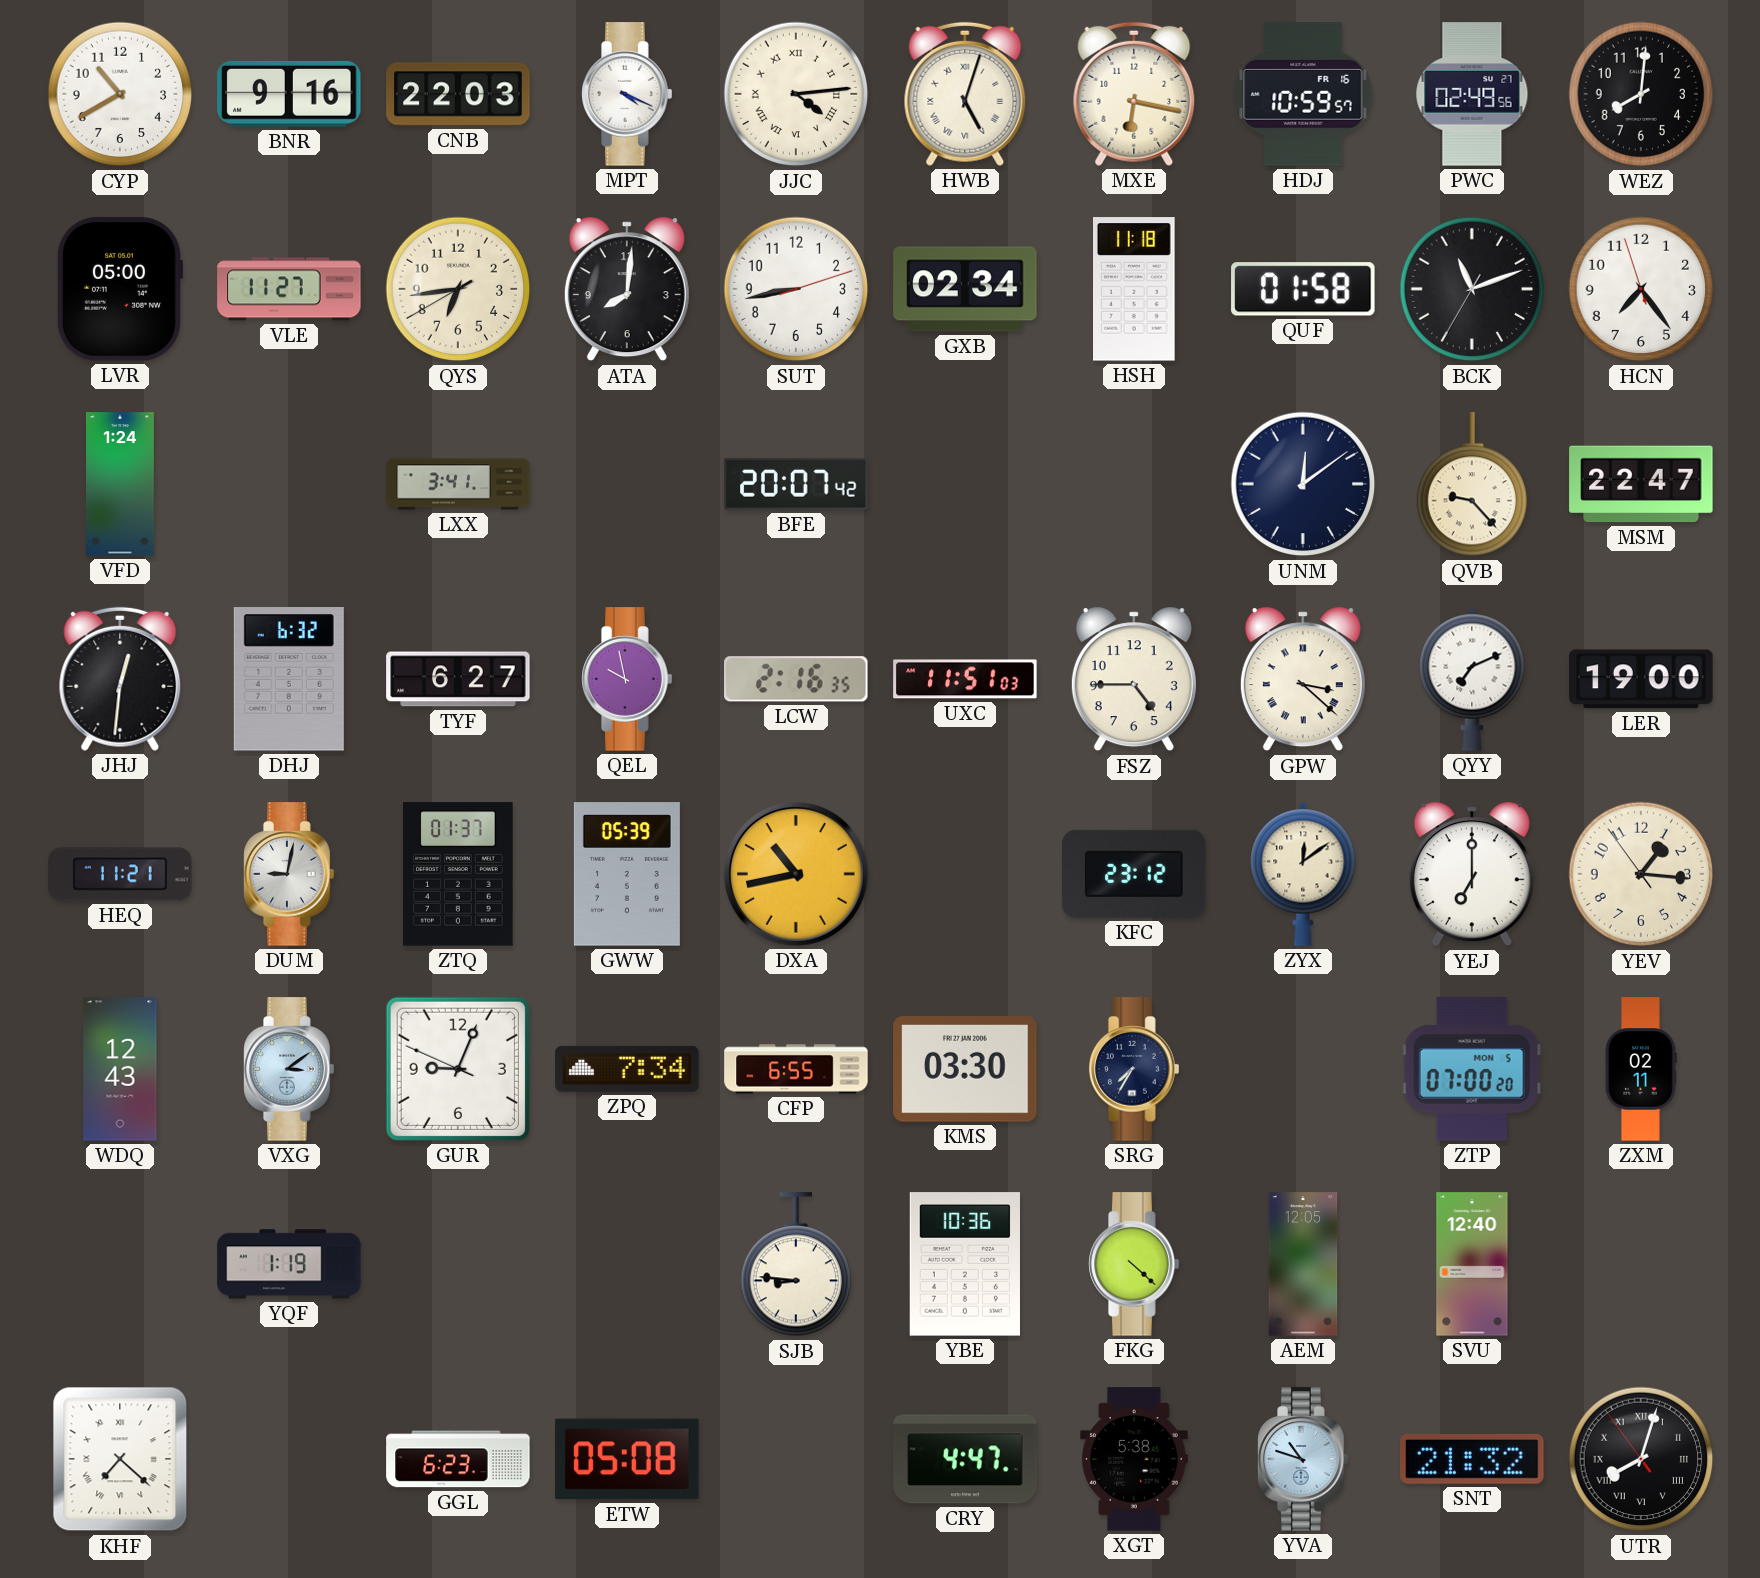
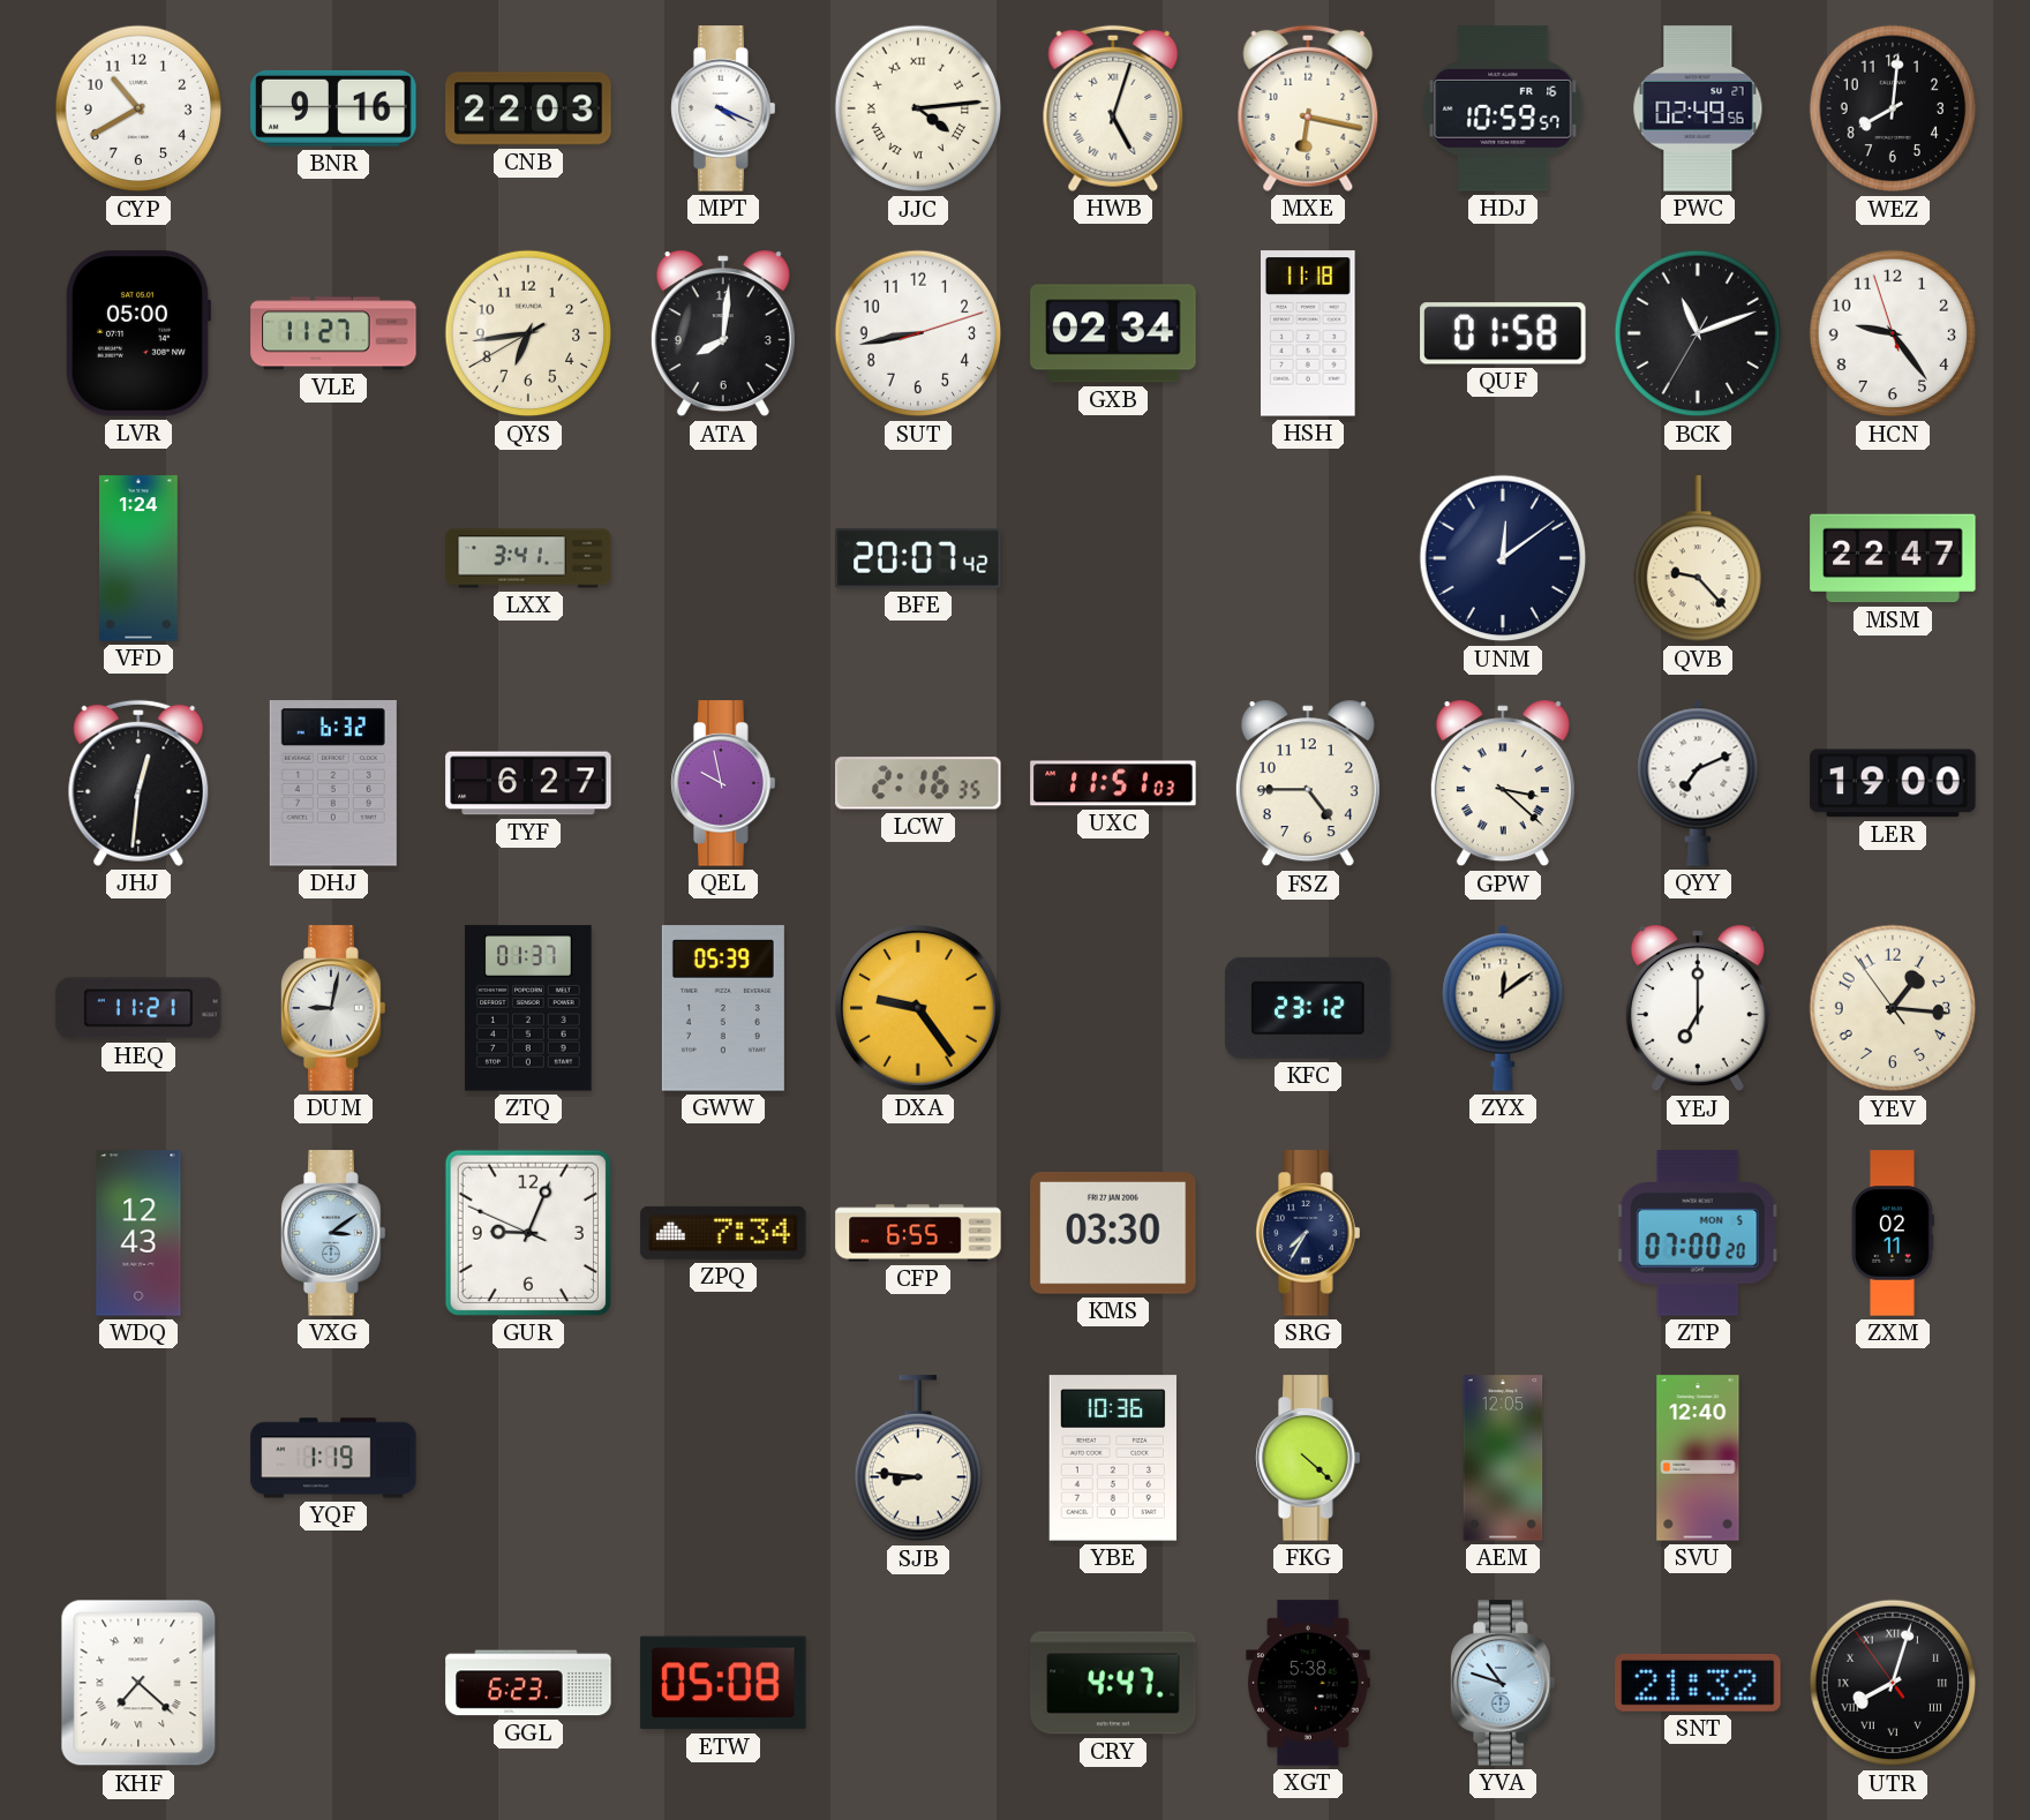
HCN: 7:23 -> 9:23 (1893, 333)
DXA: 10:43 -> 9:24 (919, 1009)
